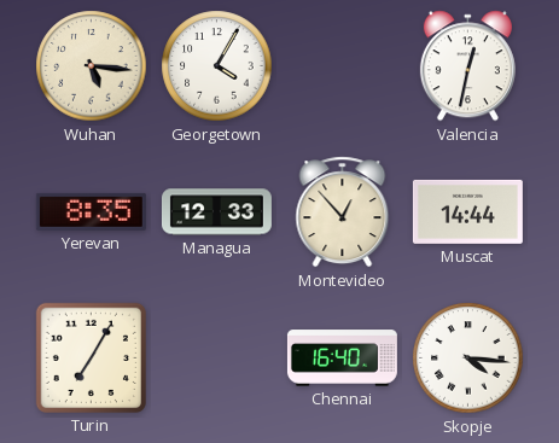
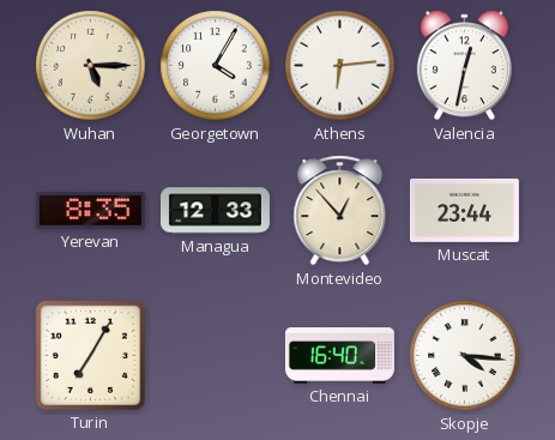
Wuhan: 5:16 -> 5:15 (91, 66)
Athens: none -> 6:14 (340, 66)
Muscat: 14:44 -> 23:44 (464, 210)
